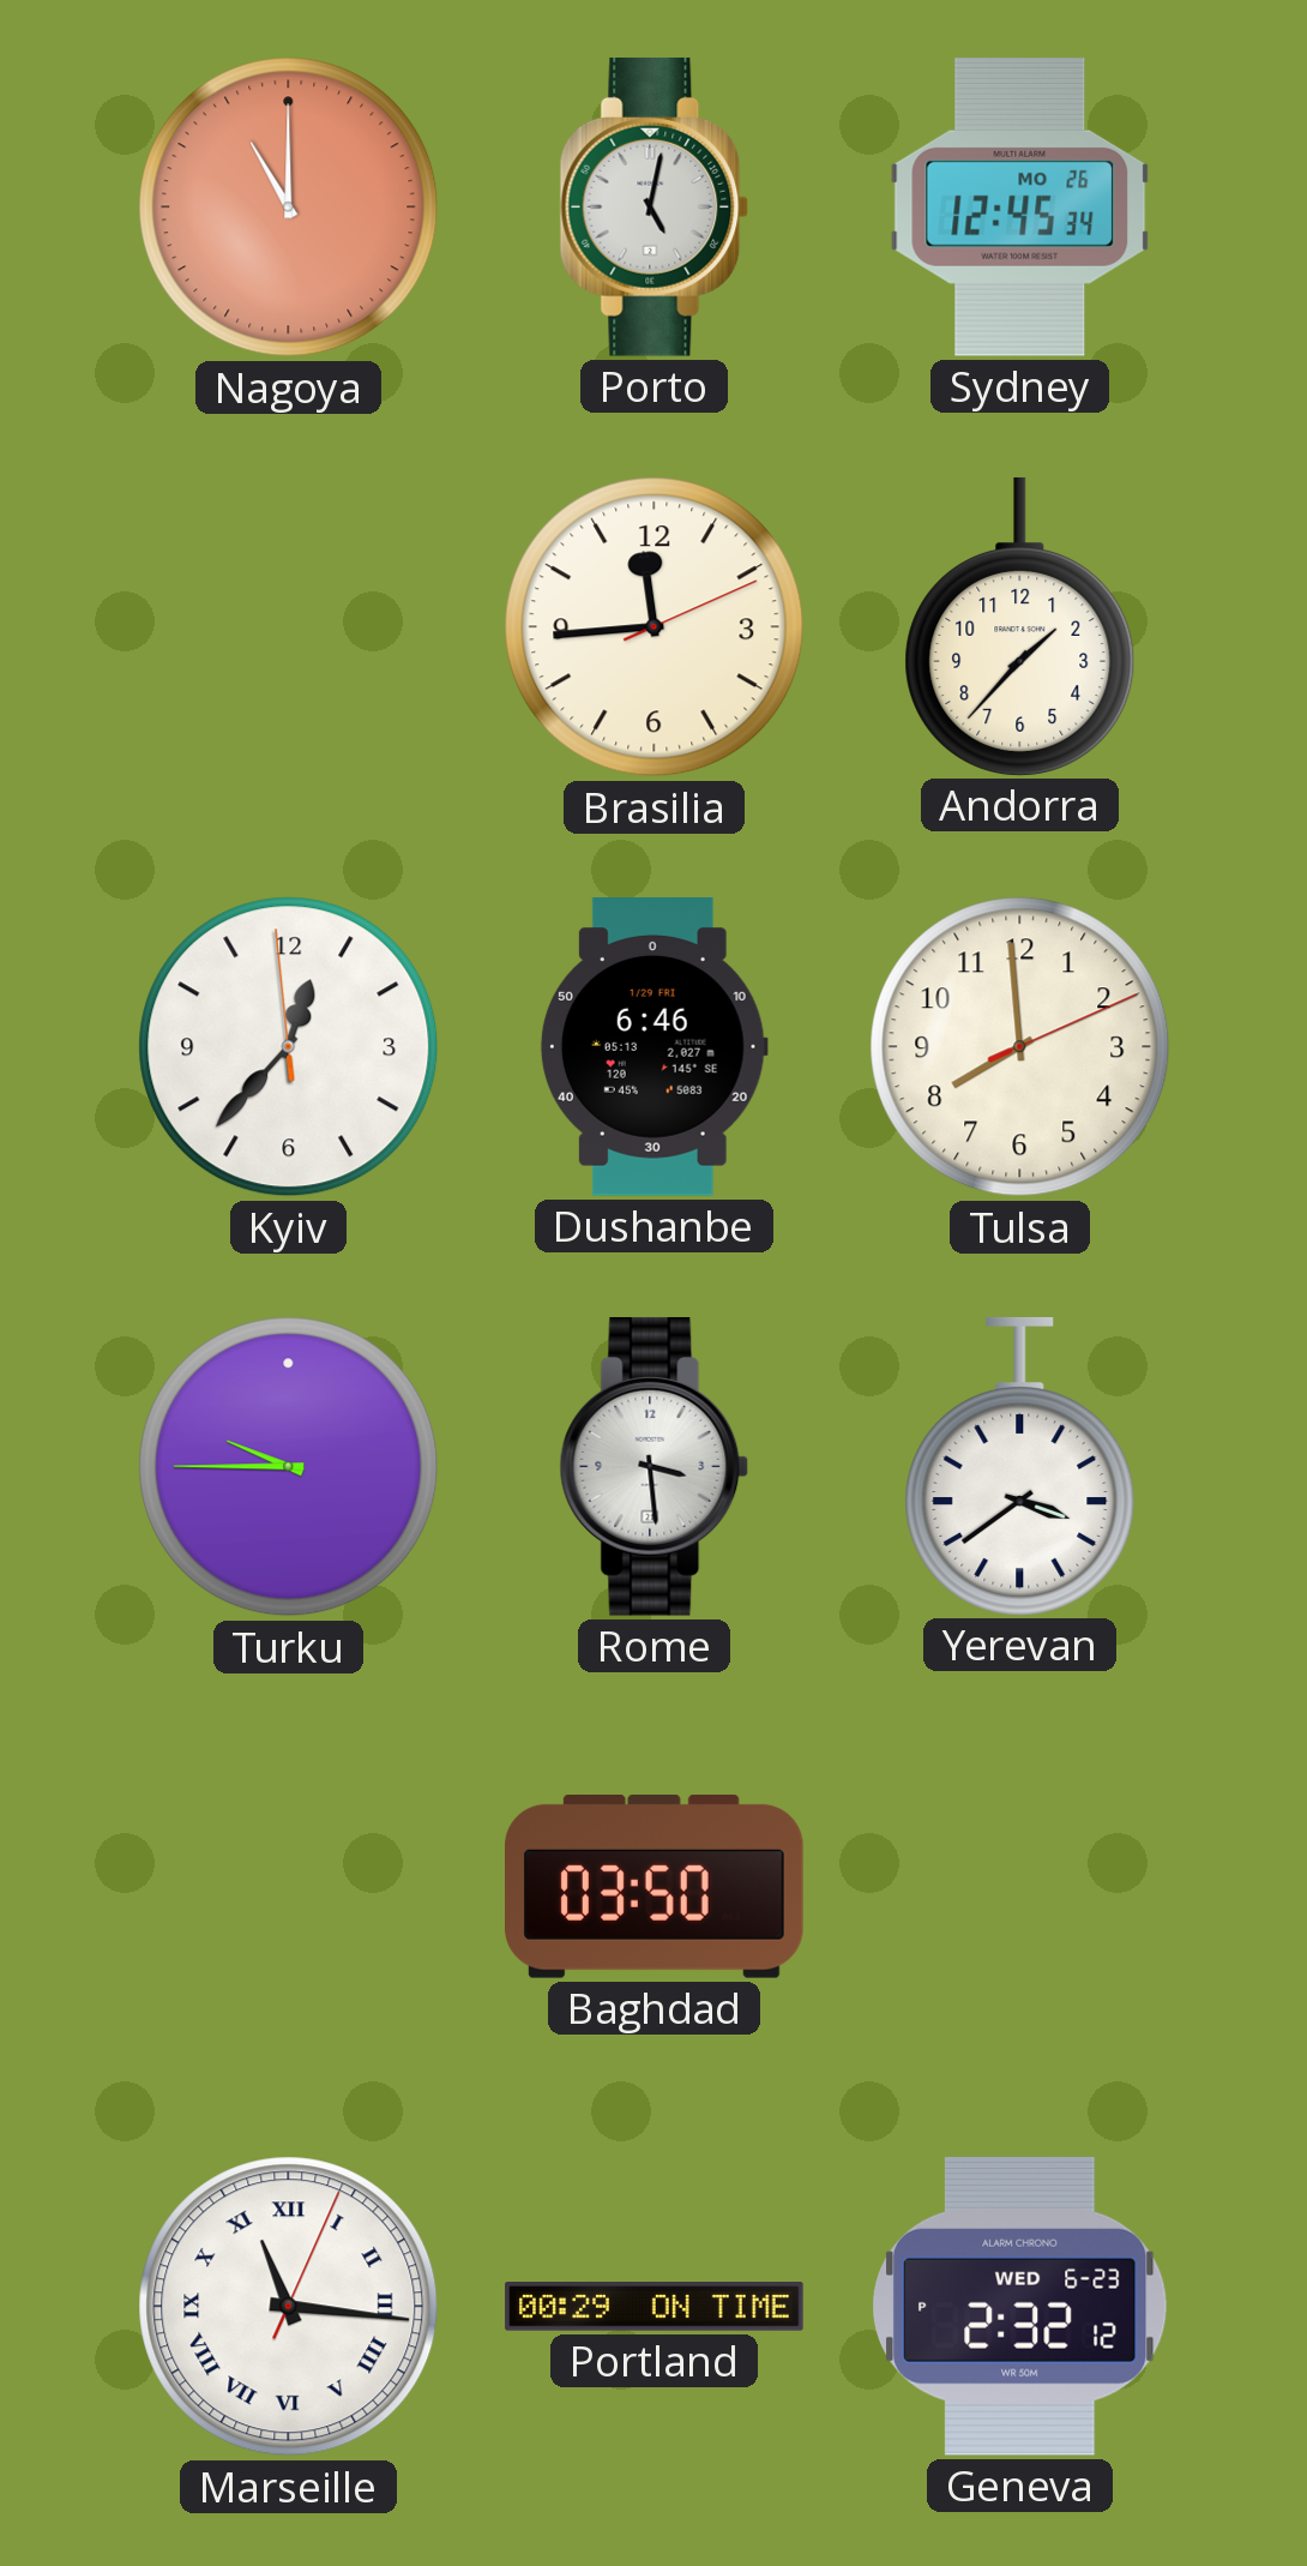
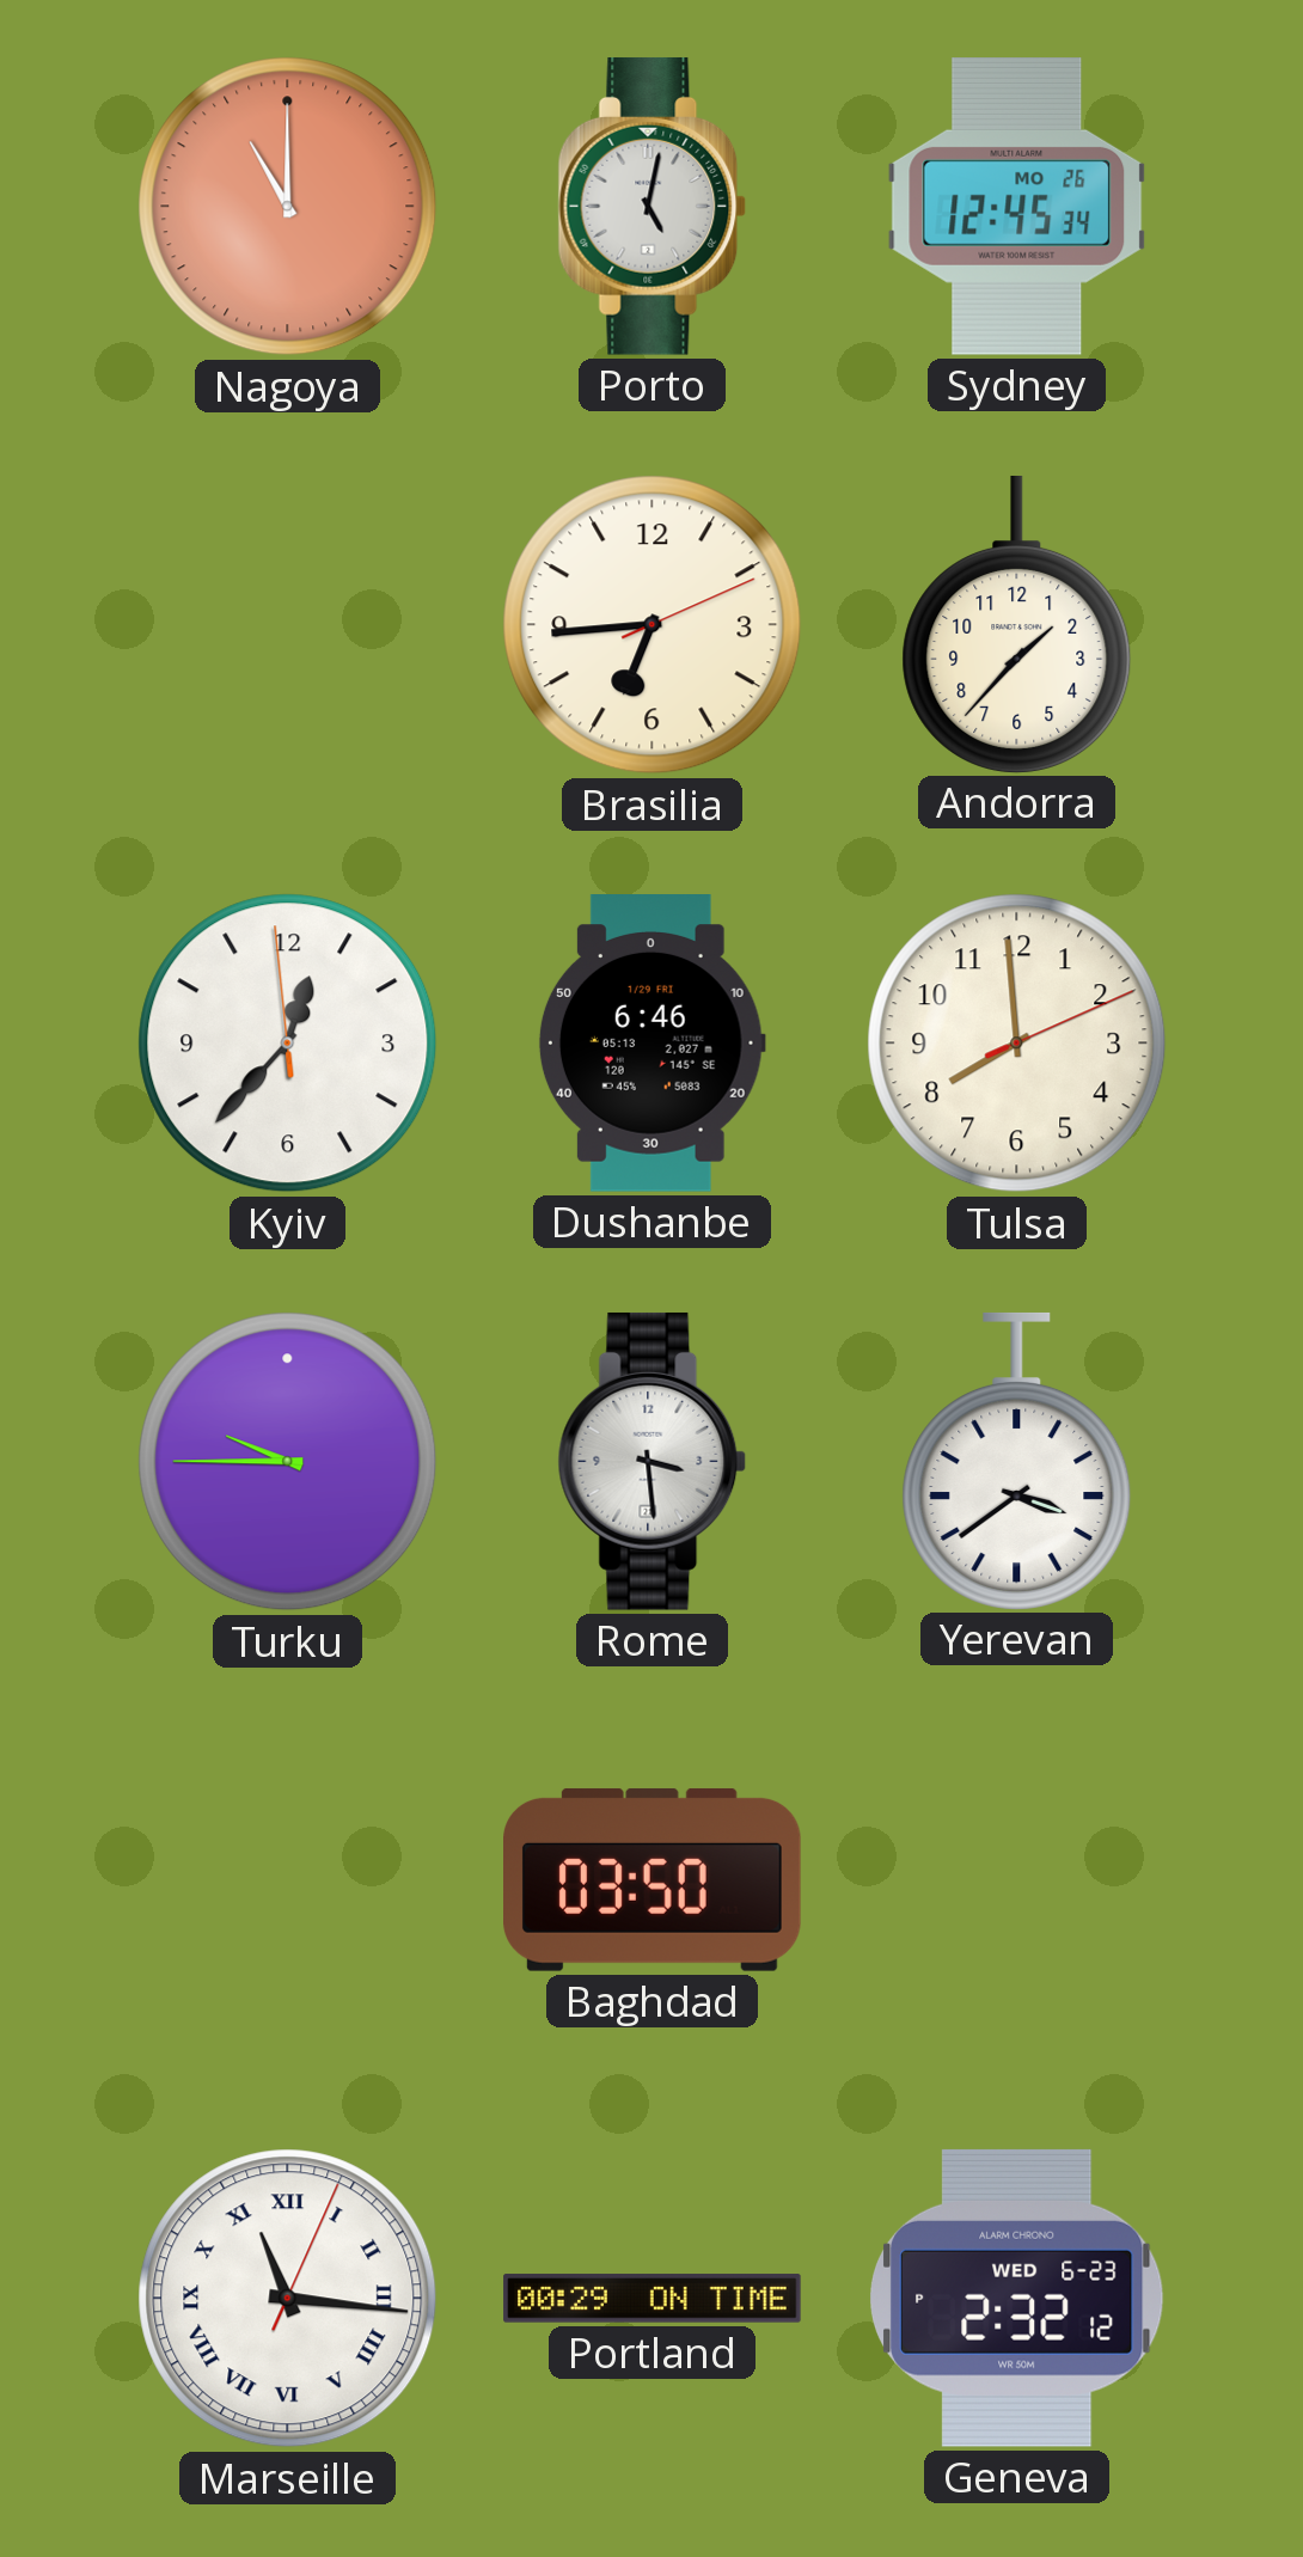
Brasilia: 11:44 -> 6:44 (653, 625)
